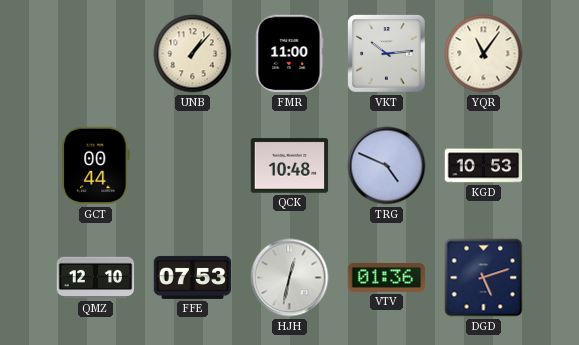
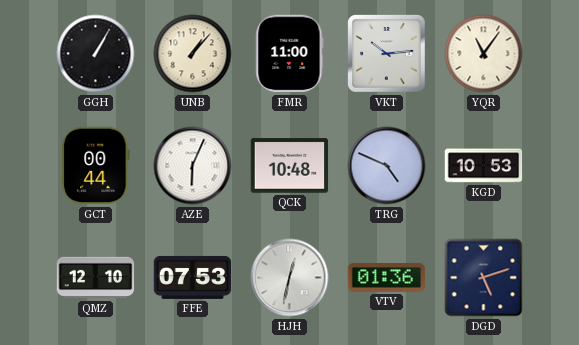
GGH: none -> 1:05 (96, 54)
AZE: none -> 6:04 (193, 166)
